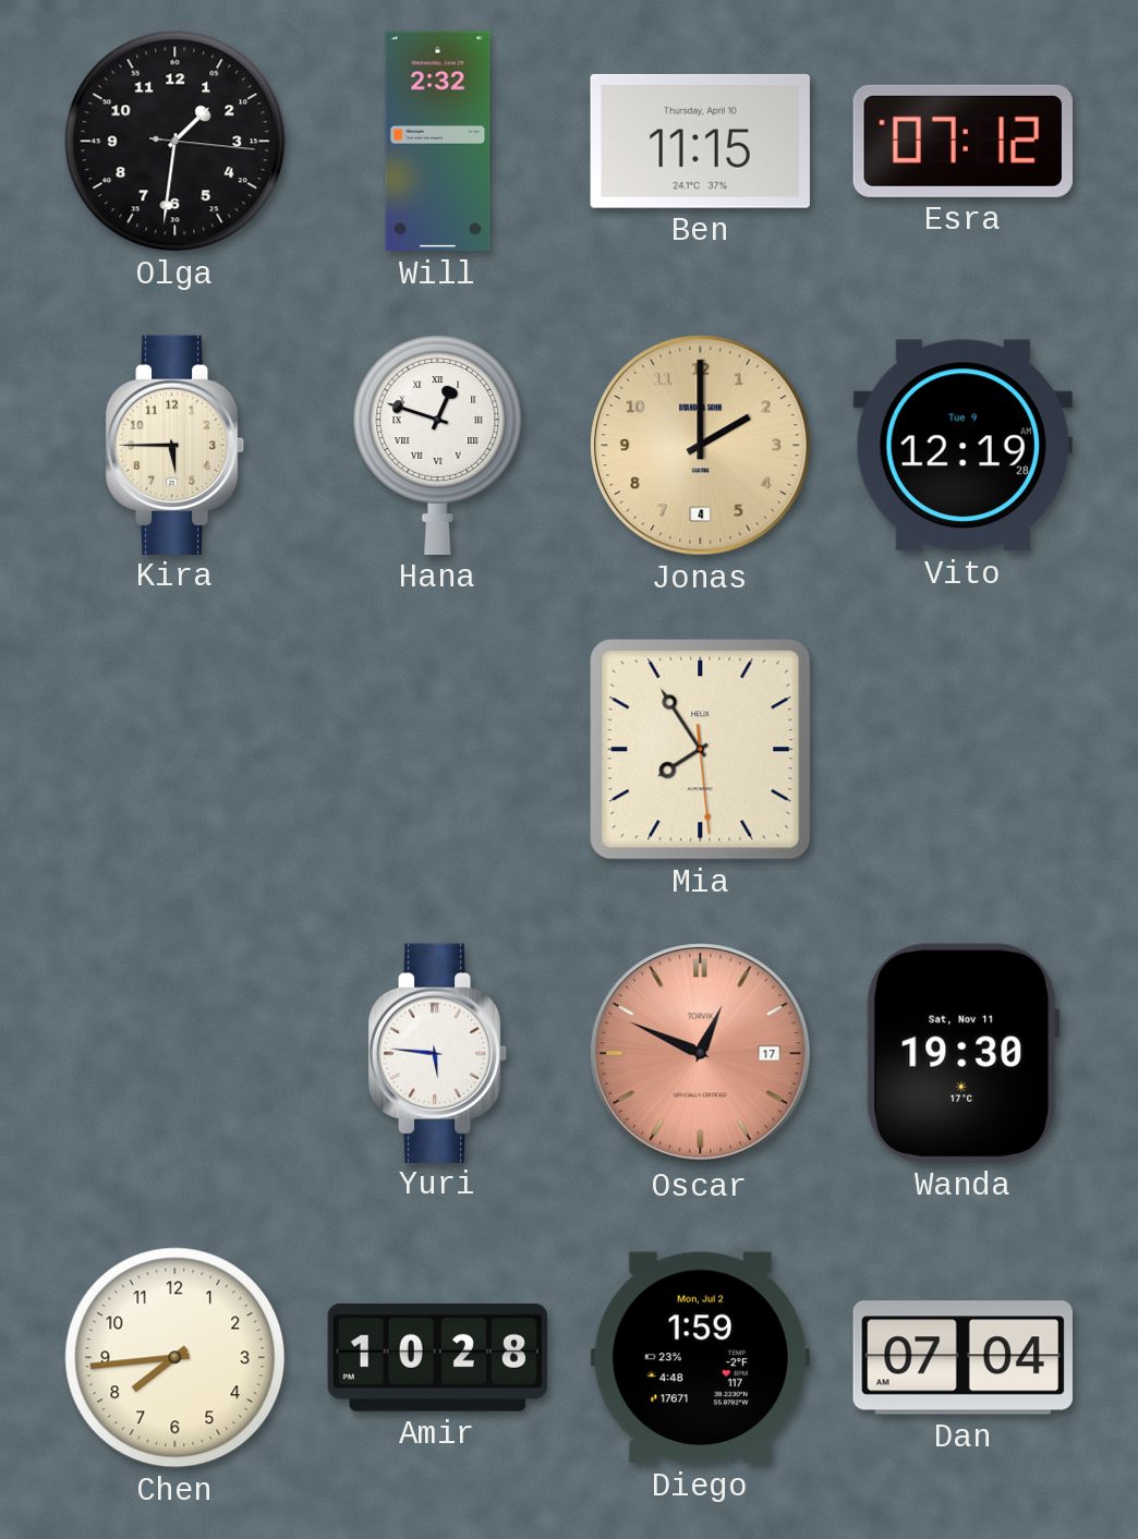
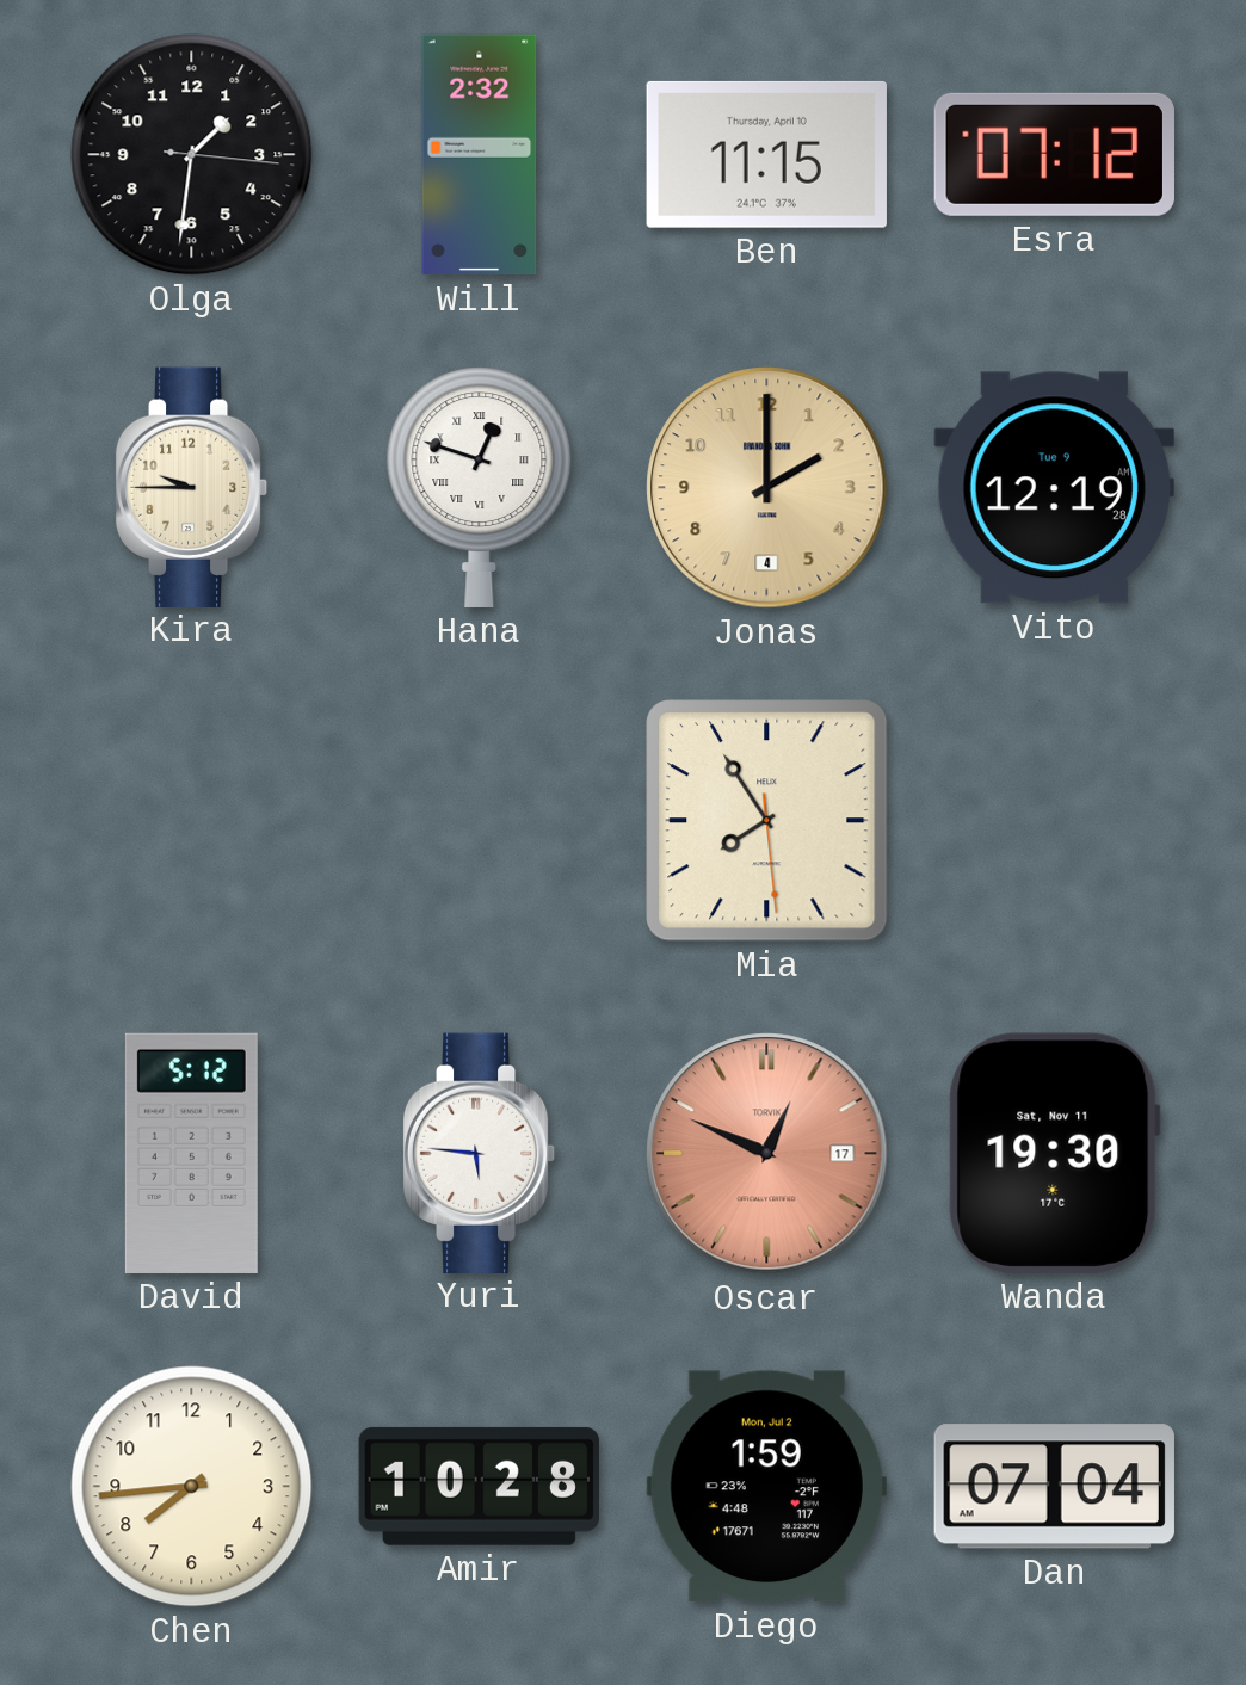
Kira: 5:45 -> 9:45 (192, 487)
David: none -> 5:12 (191, 1153)
